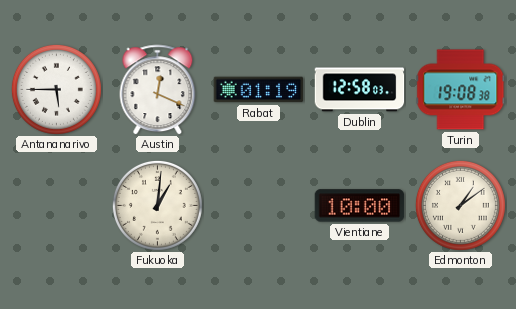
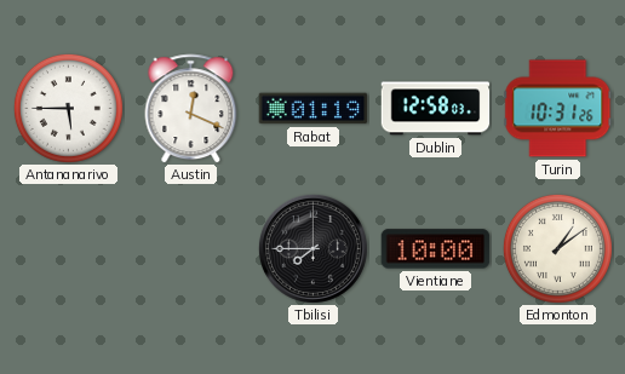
Turin: 19:08 -> 10:31 (558, 109)
Fukuoka: 1:01 -> none (157, 205)
Tbilisi: none -> 7:45 (312, 248)
